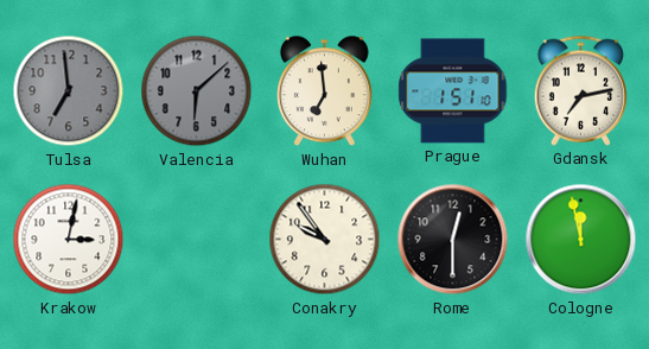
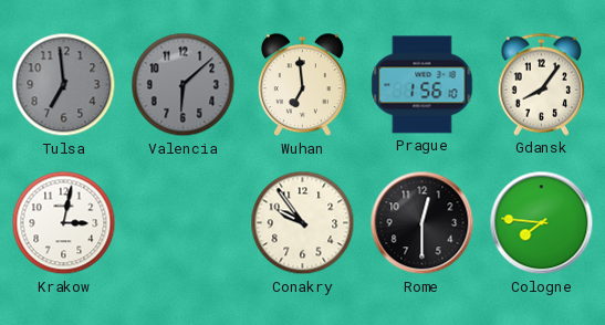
Prague: 1:51 -> 1:56 (423, 85)
Gdansk: 7:13 -> 8:06 (542, 84)
Cologne: 11:58 -> 7:46 (542, 223)
